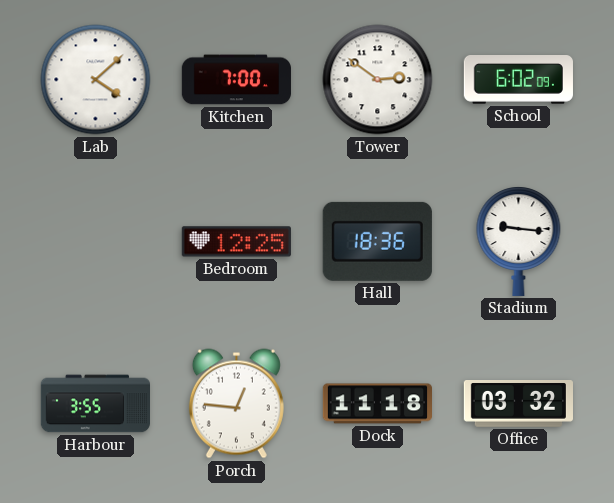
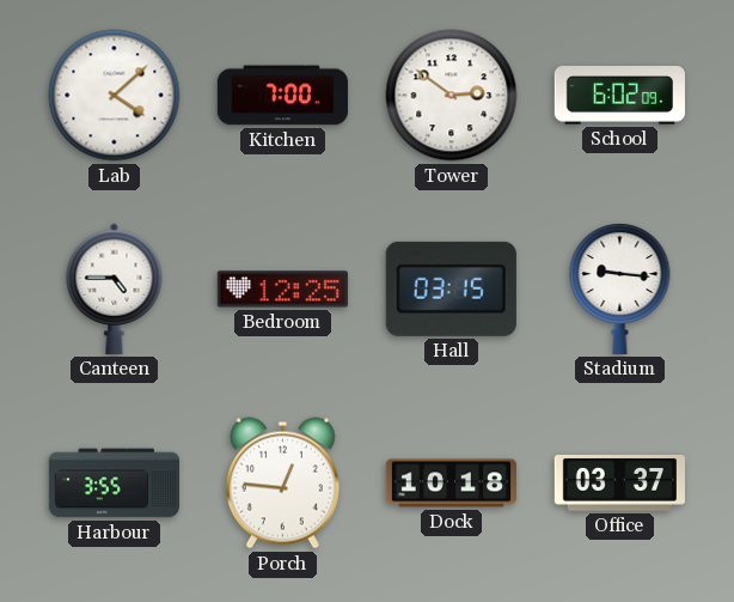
Canteen: none -> 4:45 (115, 288)
Hall: 18:36 -> 03:15 (451, 288)
Dock: 11:18 -> 10:18 (451, 484)
Office: 03:32 -> 03:37 (619, 484)
